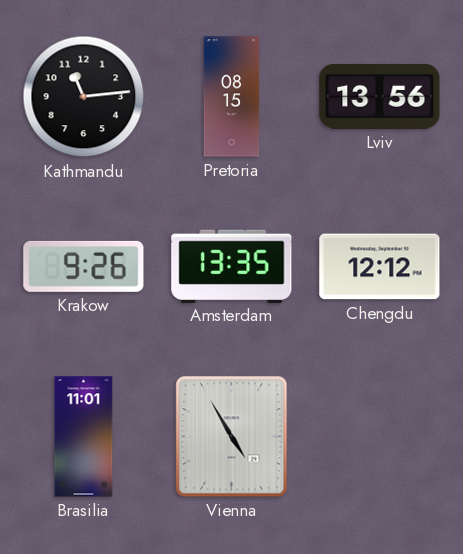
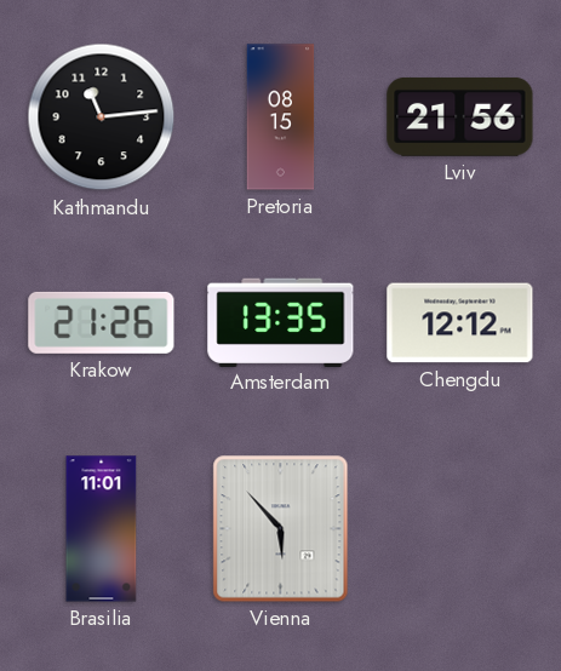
Lviv: 13:56 -> 21:56 (460, 116)
Krakow: 9:26 -> 21:26 (102, 322)
Vienna: 4:55 -> 5:53 (281, 529)
